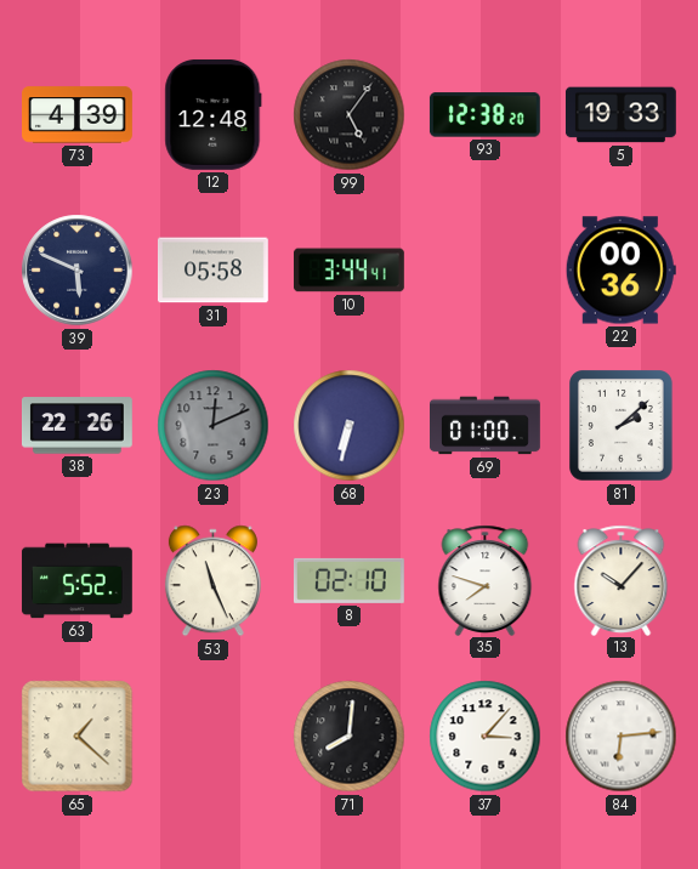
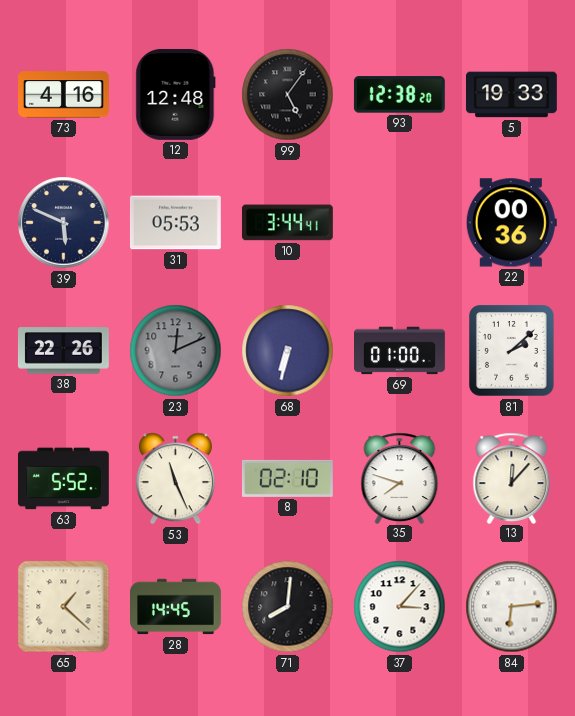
73: 4:39 -> 4:16 (64, 95)
31: 05:58 -> 05:53 (175, 223)
13: 10:07 -> 12:07 (512, 478)
28: none -> 14:45 (176, 607)
